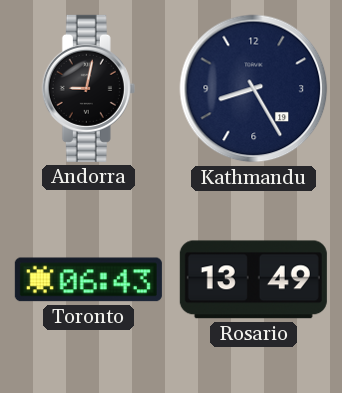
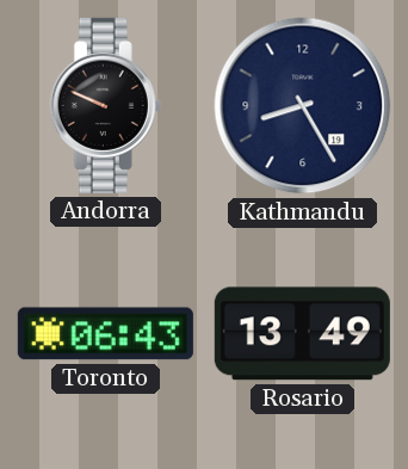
Andorra: 9:02 -> 9:49 (105, 105)
